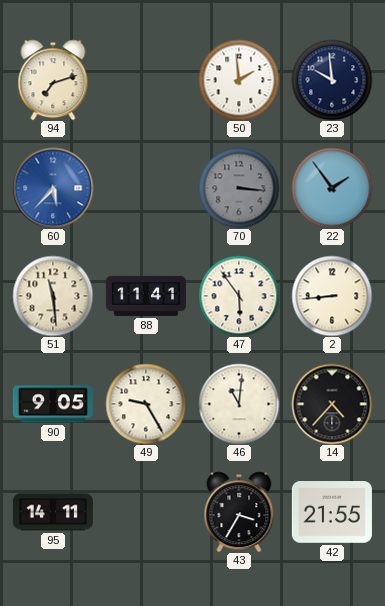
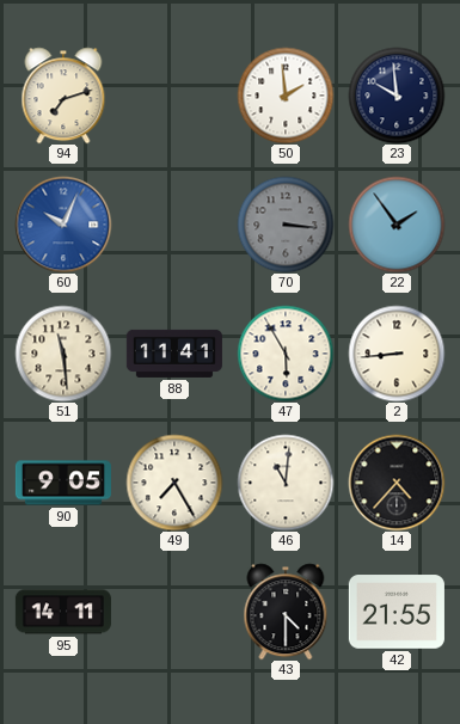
60: 5:37 -> 10:04 (63, 225)
47: 5:54 -> 5:55 (286, 354)
49: 9:25 -> 7:25 (174, 483)
43: 3:35 -> 4:30 (286, 612)
